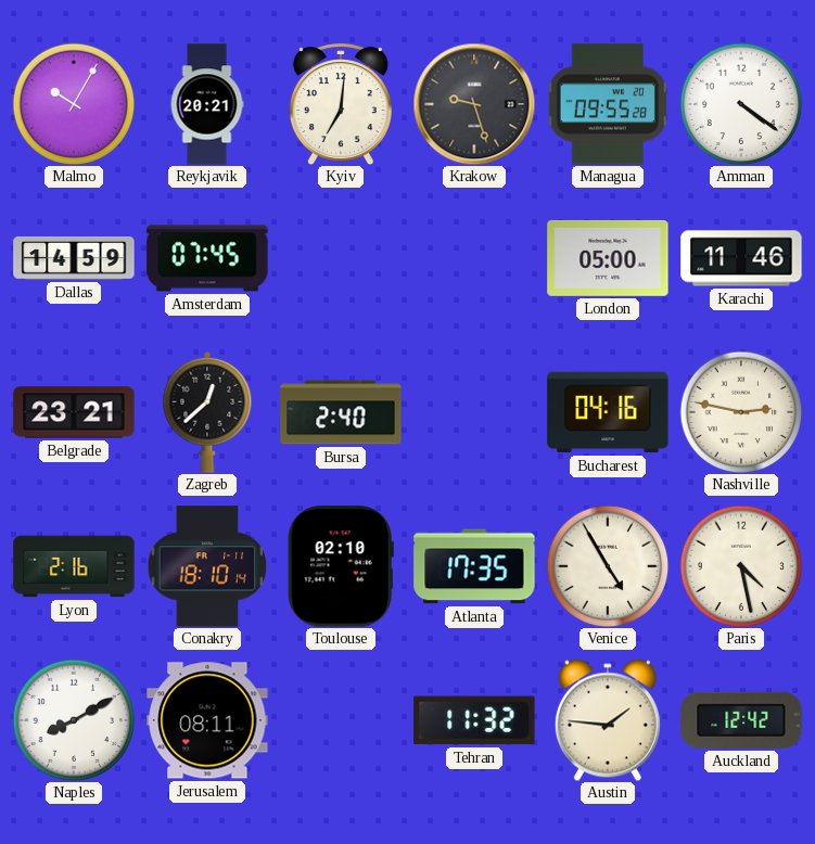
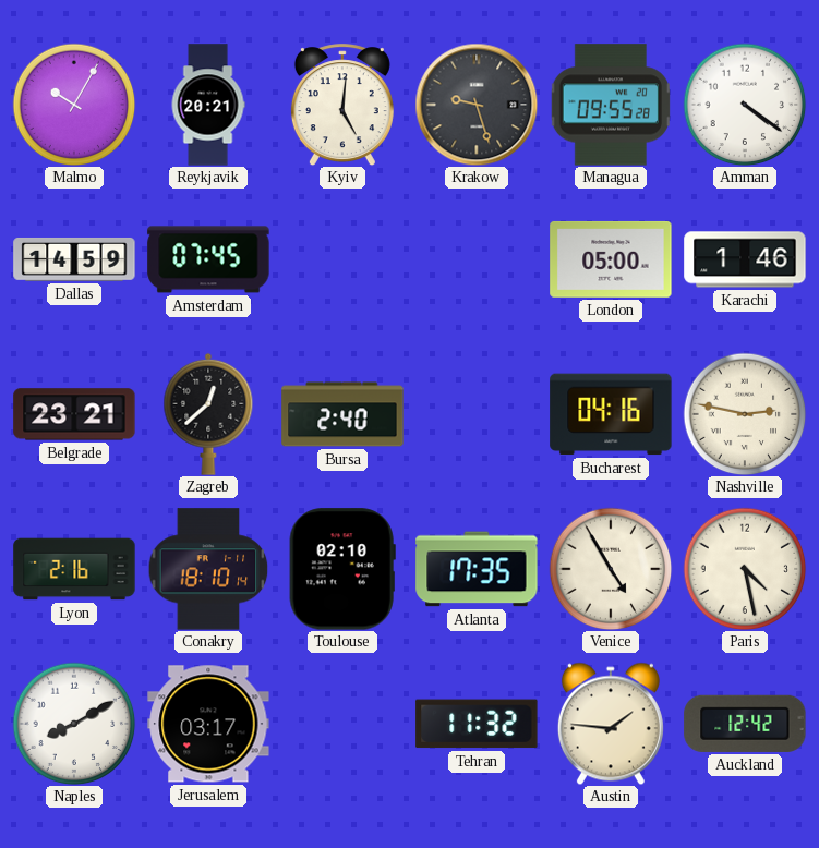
Kyiv: 7:01 -> 5:01 (342, 105)
Karachi: 11:46 -> 1:46 (745, 259)
Jerusalem: 08:11 -> 03:17 (208, 724)
